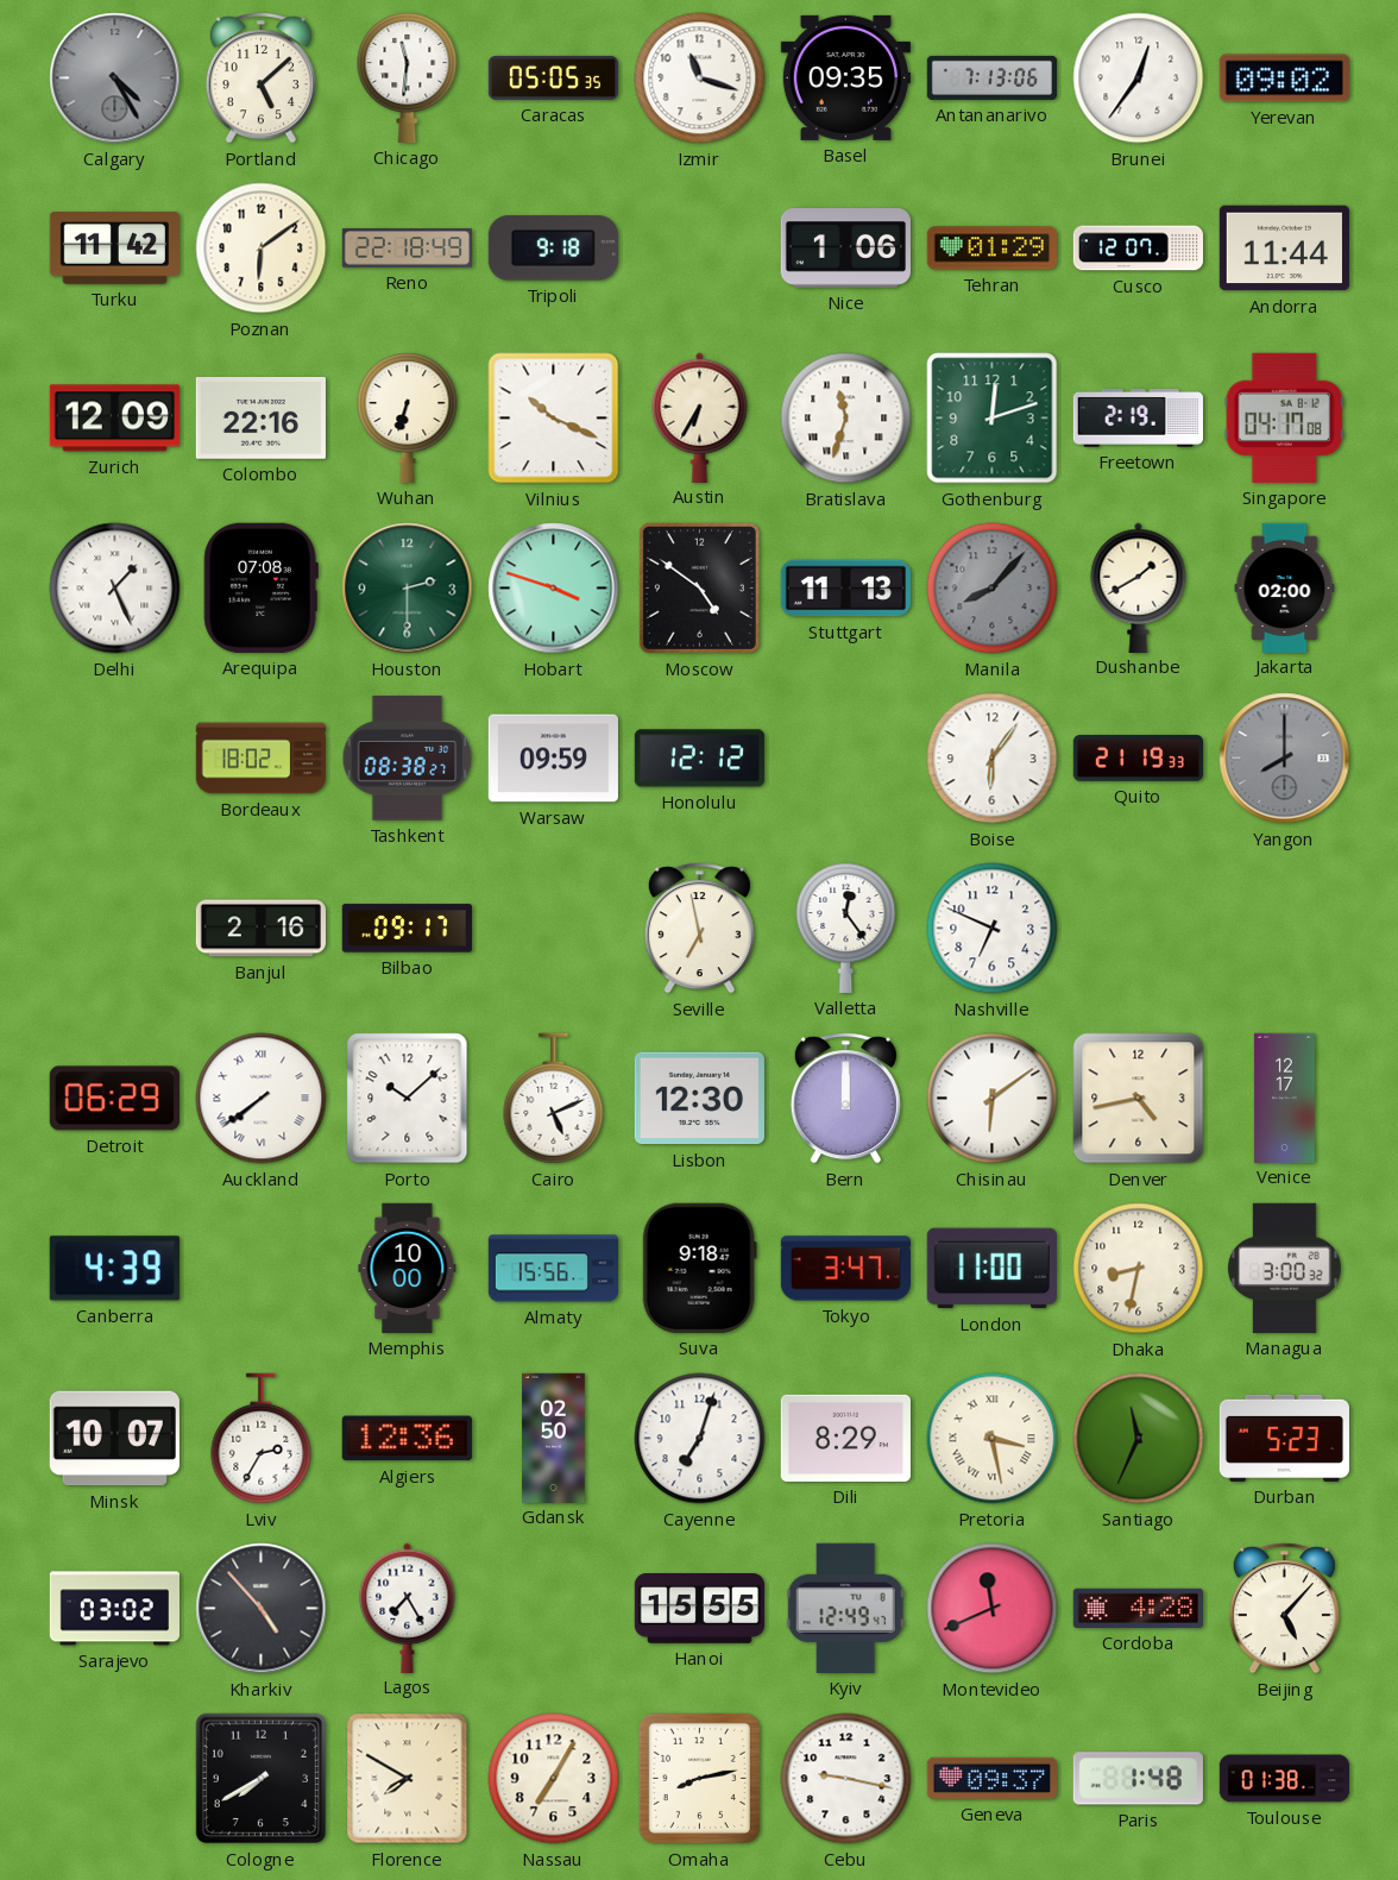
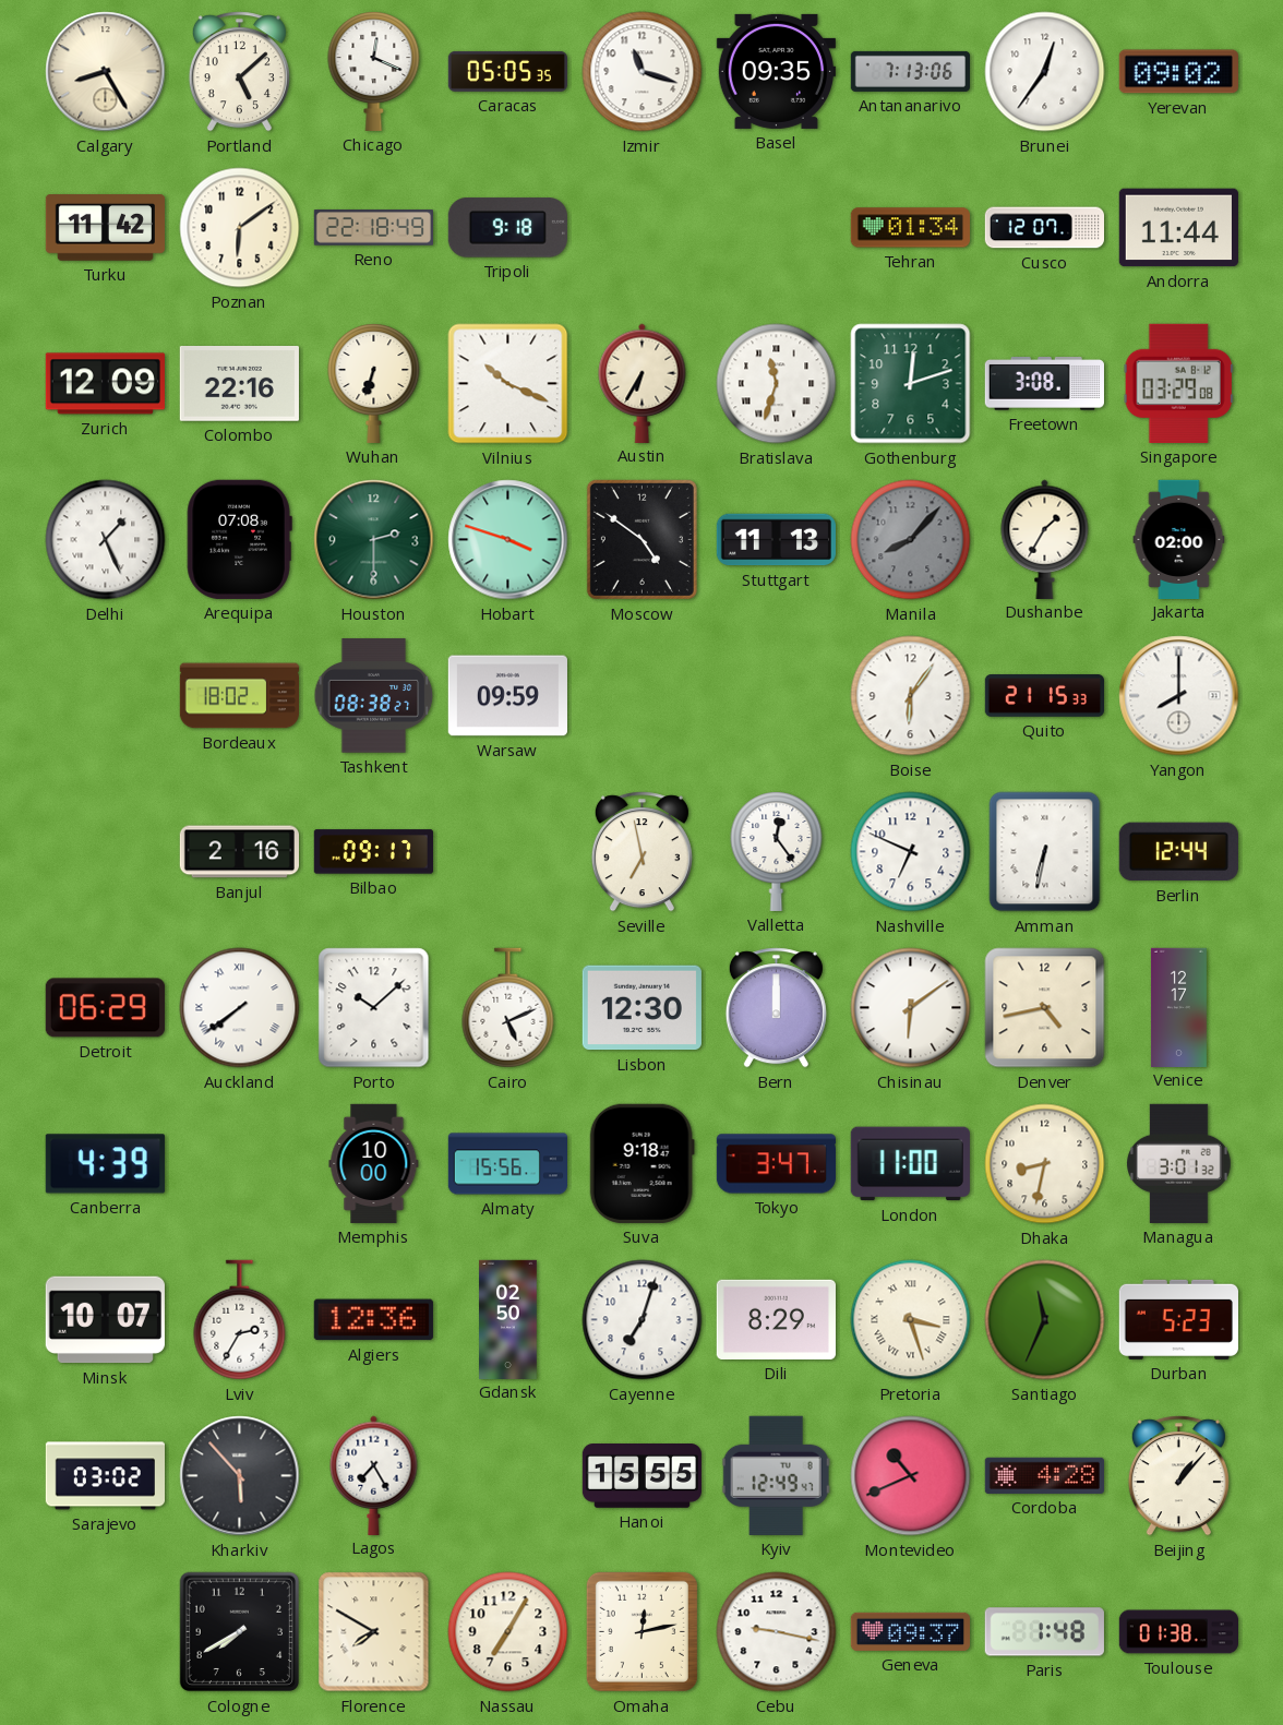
Calgary: 4:25 -> 8:25 (106, 72)
Calgary dial: grey -> cream (106, 72)
Chicago: 11:31 -> 12:19 (374, 72)
Nice: 1:06 -> none (845, 249)
Tehran: 01:29 -> 01:34 (910, 228)
Freetown: 2:19 -> 3:08 (1044, 384)
Singapore: 04:17 -> 03:29 (1178, 383)
Dushanbe: 1:40 -> 1:35 (1045, 539)
Honolulu: 12:12 -> none (699, 759)
Quito: 21:19 -> 21:15 (1044, 696)
Yangon dial: grey -> white (1179, 696)
Amman: none -> 6:32 (1045, 852)
Berlin: none -> 12:44 (1178, 852)
Managua: 3:00 -> 3:01 (1179, 1163)
Pretoria: 3:28 -> 3:27 (911, 1320)
Kharkiv: 4:53 -> 5:53 (240, 1476)
Montevideo: 11:41 -> 10:41 (911, 1476)
Beijing: 5:07 -> 1:07 (1178, 1476)
Omaha: 8:13 -> 12:13 (641, 1631)
